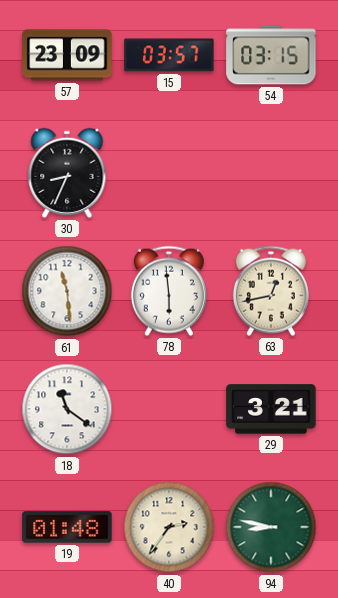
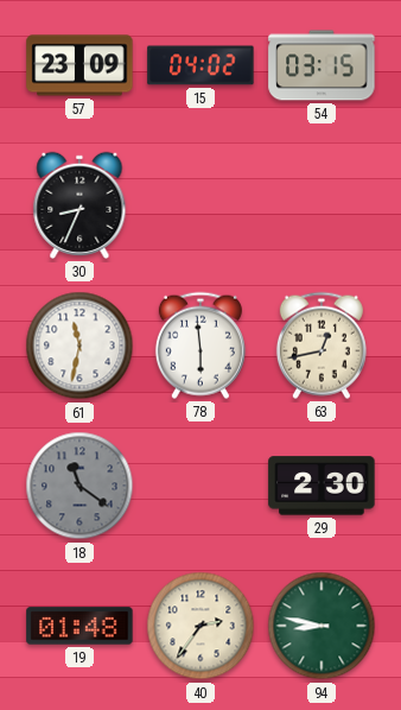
15: 03:57 -> 04:02 (200, 65)
61: 11:29 -> 11:32 (79, 346)
18 dial: white -> grey (79, 486)
29: 3:21 -> 2:30 (322, 486)
